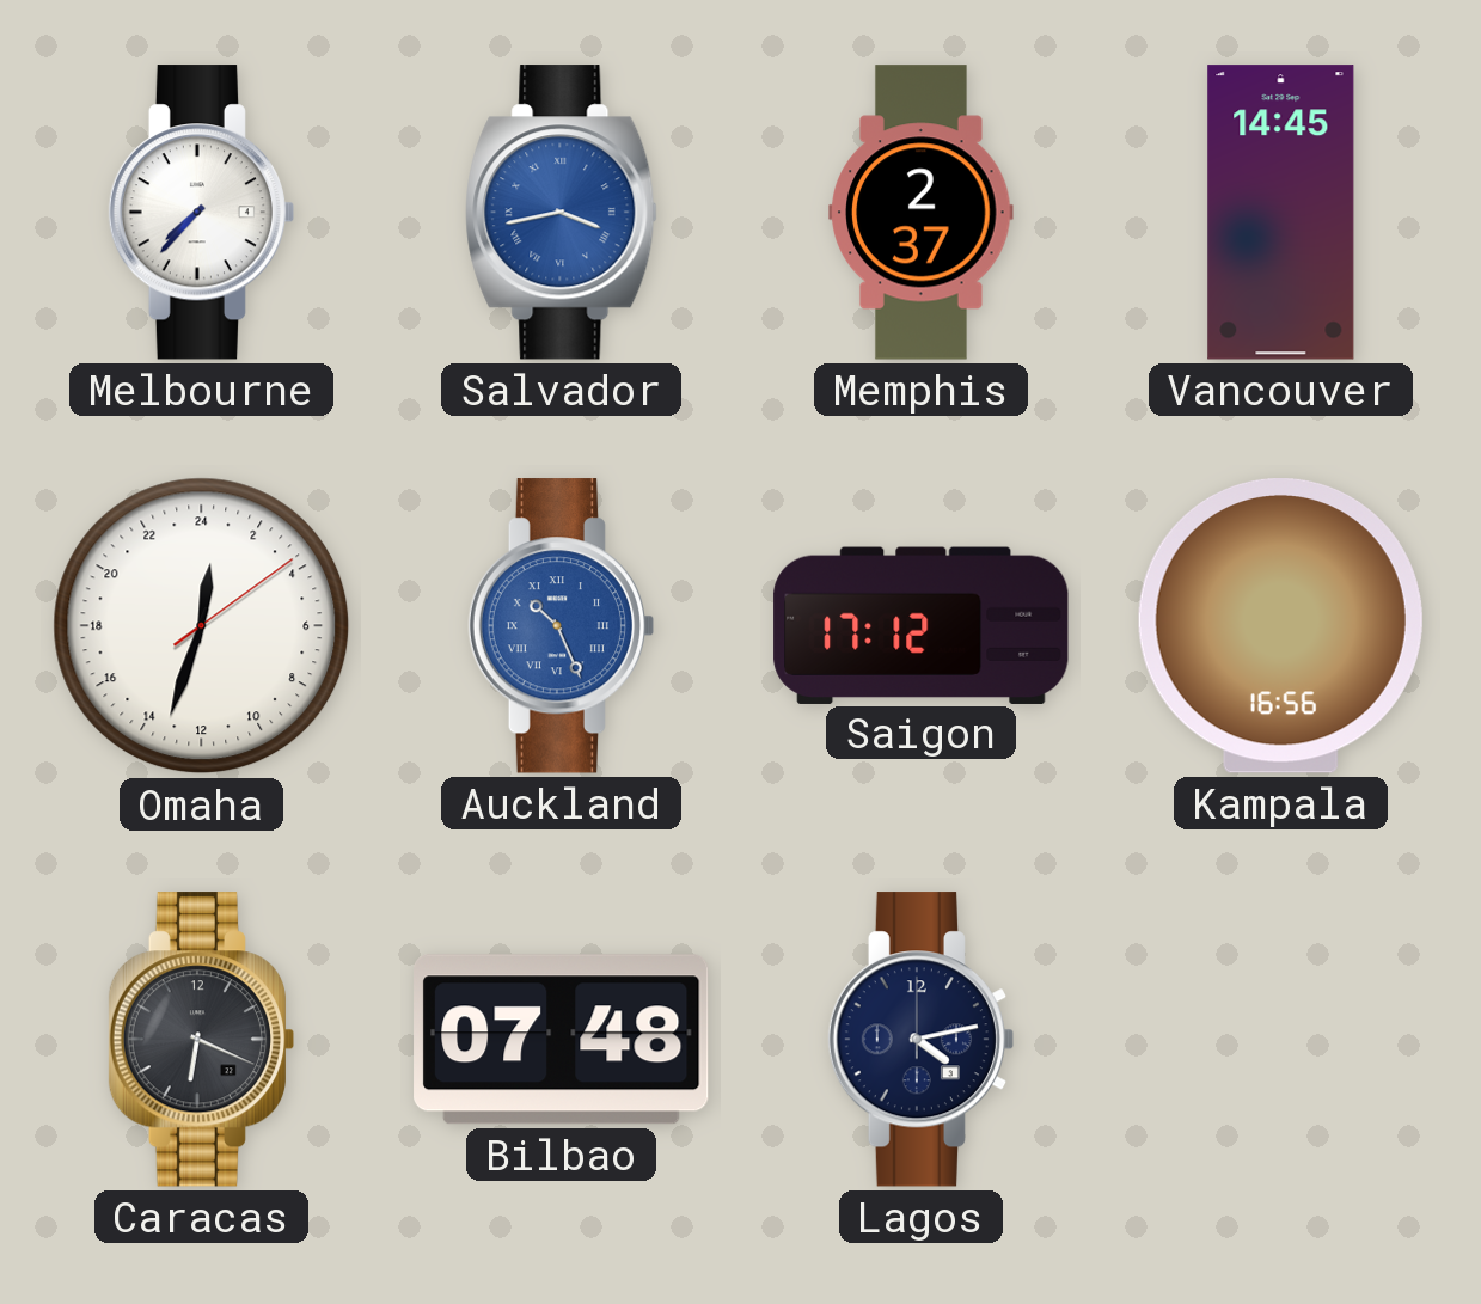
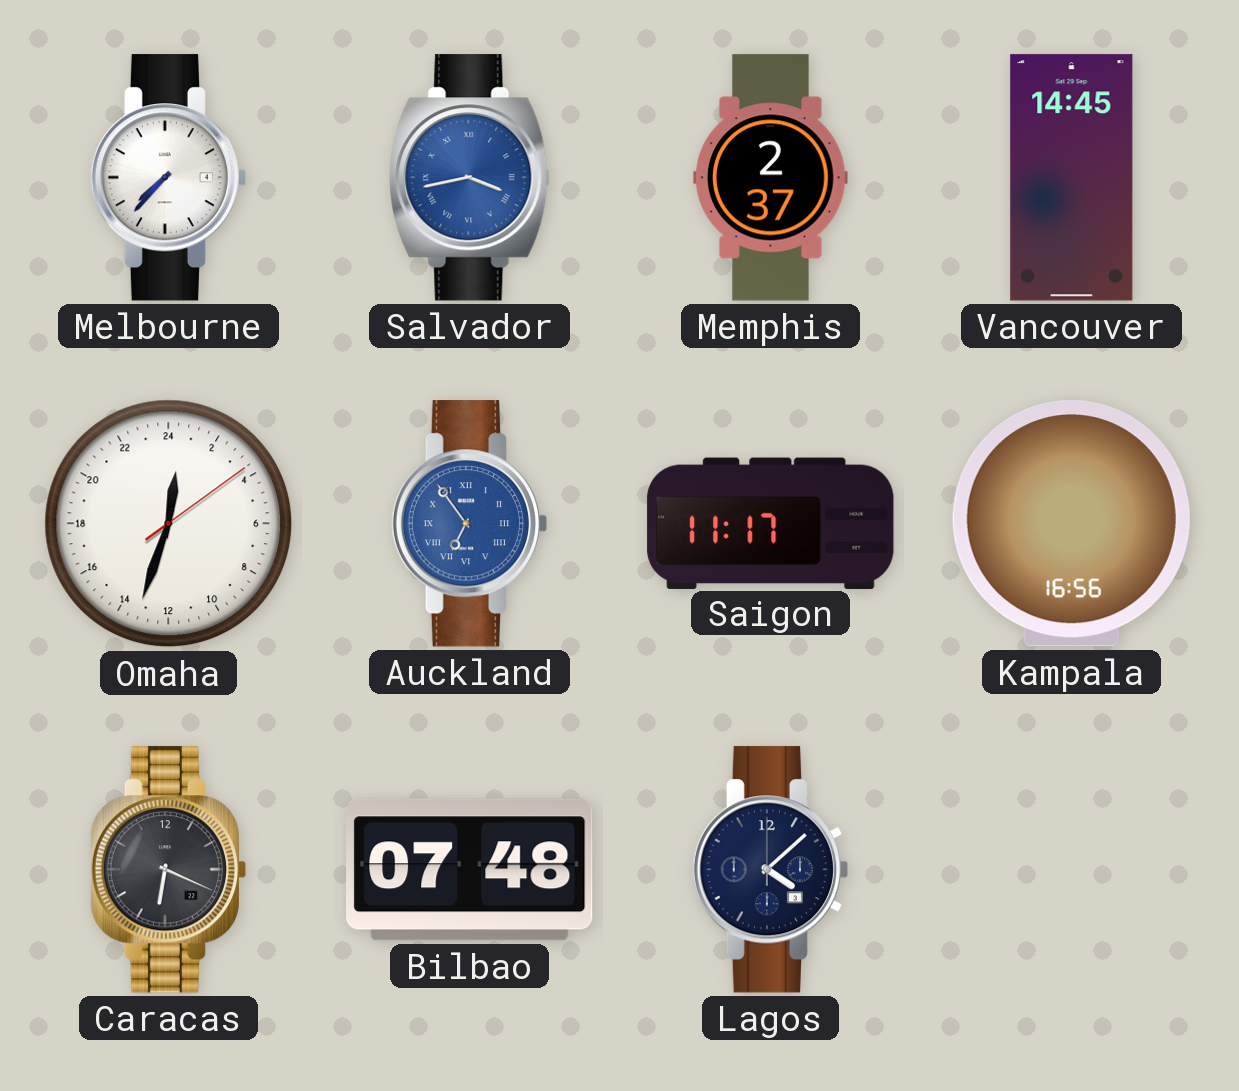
Auckland: 10:26 -> 6:54 (469, 524)
Saigon: 17:12 -> 11:17 (771, 523)
Lagos: 4:13 -> 4:08 (770, 870)
